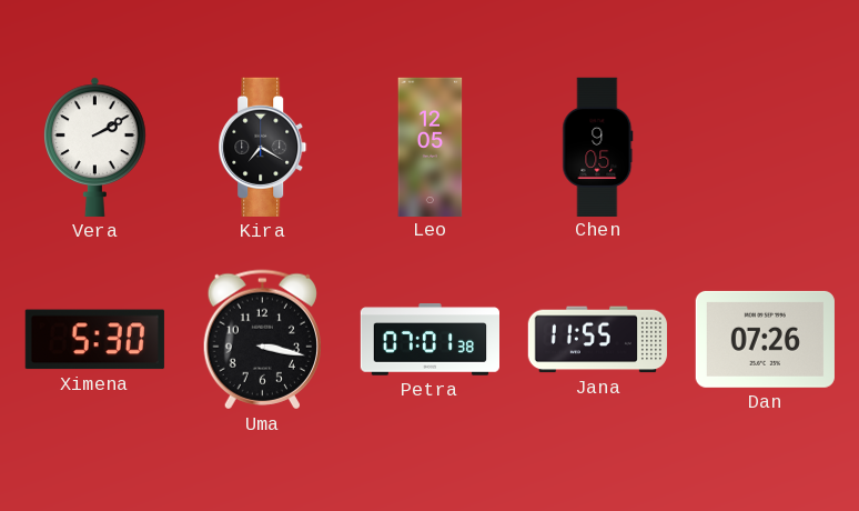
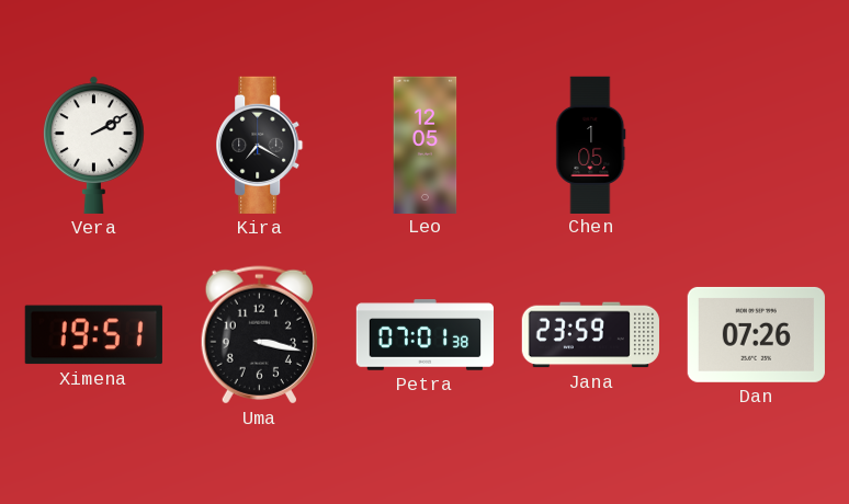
Chen: 9:05 -> 1:05 (591, 145)
Ximena: 5:30 -> 19:51 (93, 335)
Jana: 11:55 -> 23:59 (590, 335)
